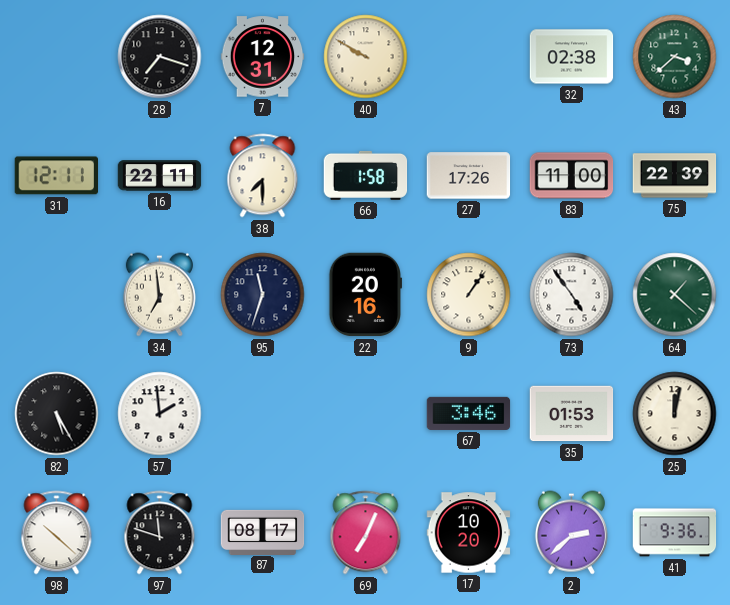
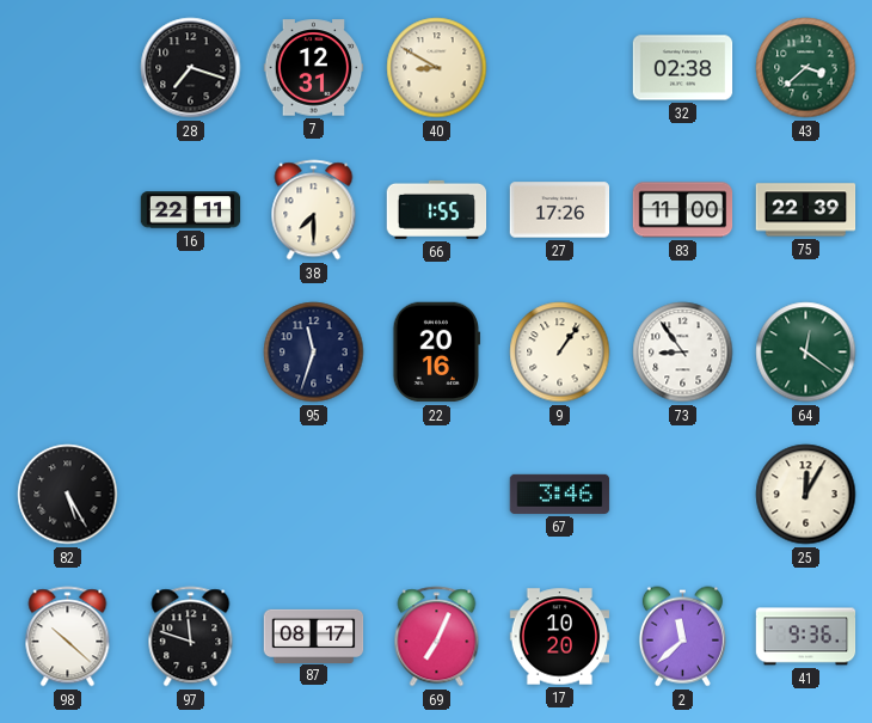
40: 9:50 -> 8:50 (437, 68)
31: 12:11 -> none (56, 176)
66: 1:58 -> 1:55 (437, 209)
34: 6:59 -> none (159, 295)
73: 4:54 -> 8:54 (683, 353)
64: 1:22 -> 12:21 (806, 353)
57: 1:59 -> none (160, 414)
35: 01:53 -> none (572, 414)
25: 12:02 -> 12:05 (806, 495)
2: 2:38 -> 11:38 (682, 637)
